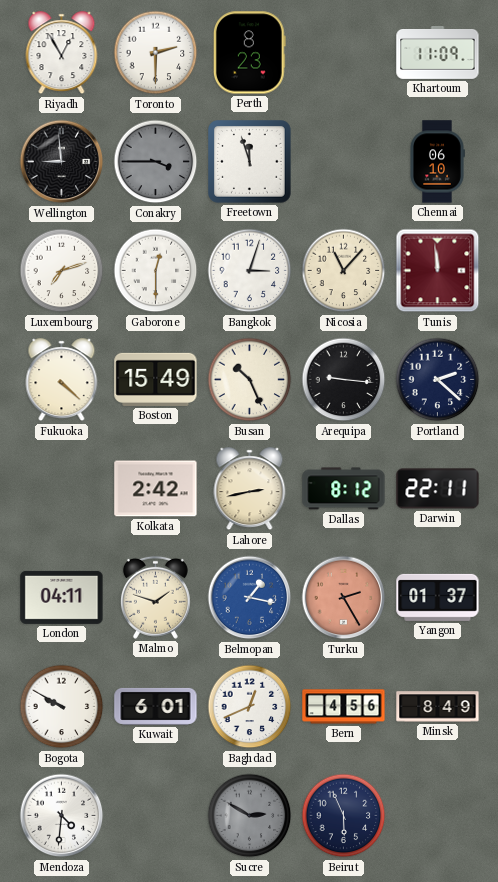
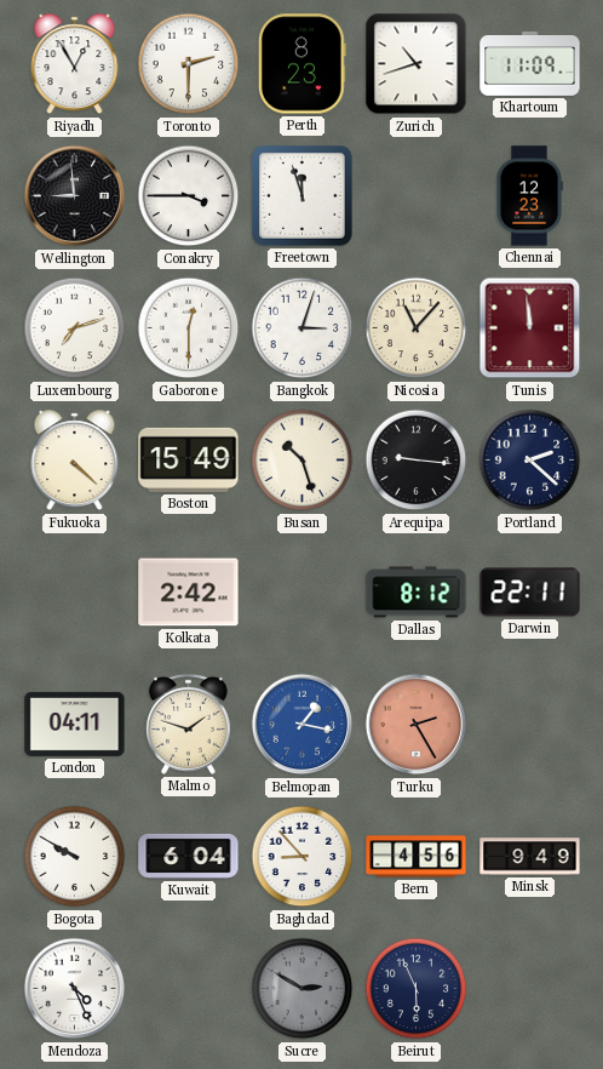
Zurich: none -> 10:42 (417, 64)
Conakry dial: grey -> white (189, 196)
Chennai: 06:10 -> 12:23 (529, 196)
Busan: 10:26 -> 10:27 (303, 461)
Lahore: 2:43 -> none (250, 489)
Yangon: 01:37 -> none (438, 597)
Kuwait: 6:01 -> 6:04 (189, 856)
Baghdad: 12:41 -> 8:53 (303, 857)
Minsk: 8:49 -> 9:49 (530, 857)
Mendoza: 4:31 -> 4:26 (75, 989)
